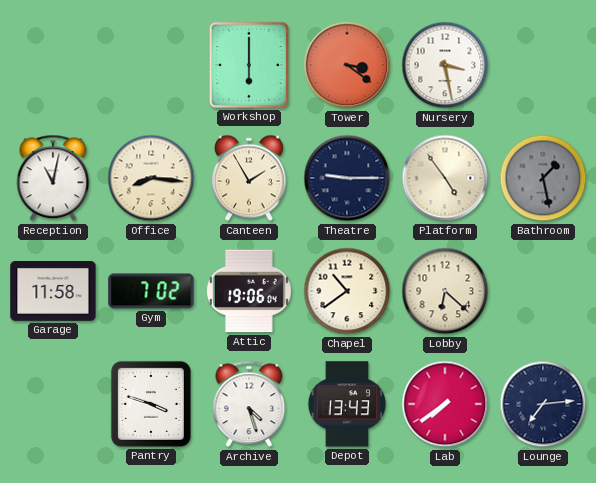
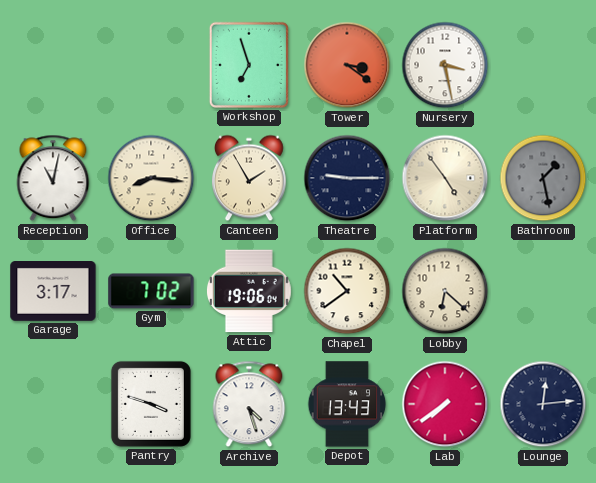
Workshop: 6:00 -> 6:57 (249, 65)
Garage: 11:58 -> 3:17 (53, 292)
Lounge: 7:14 -> 12:14 (543, 404)
